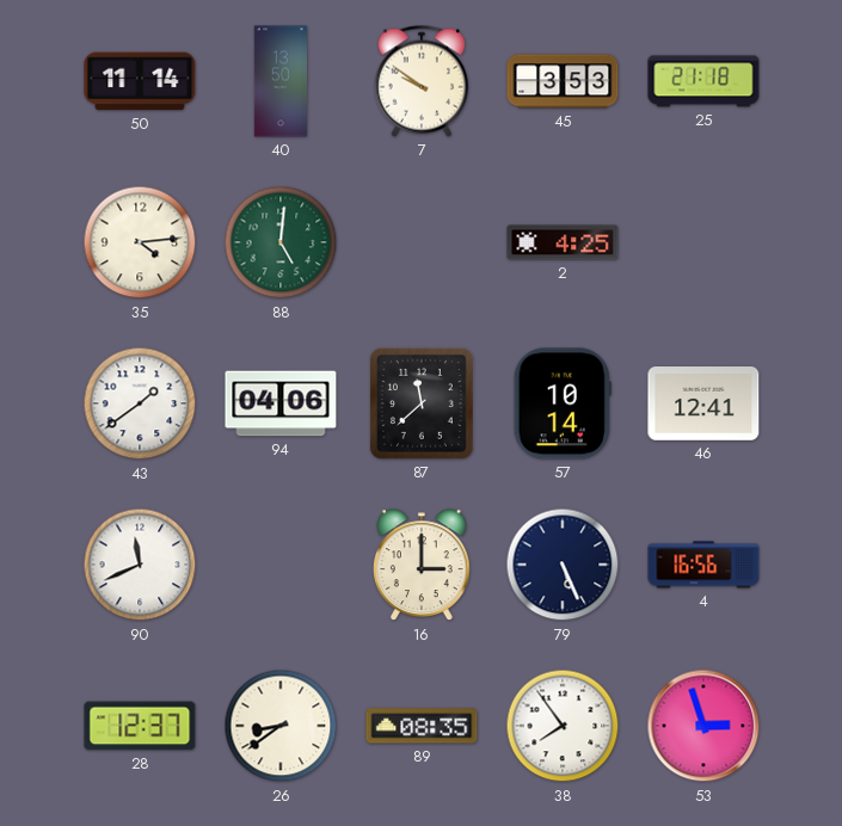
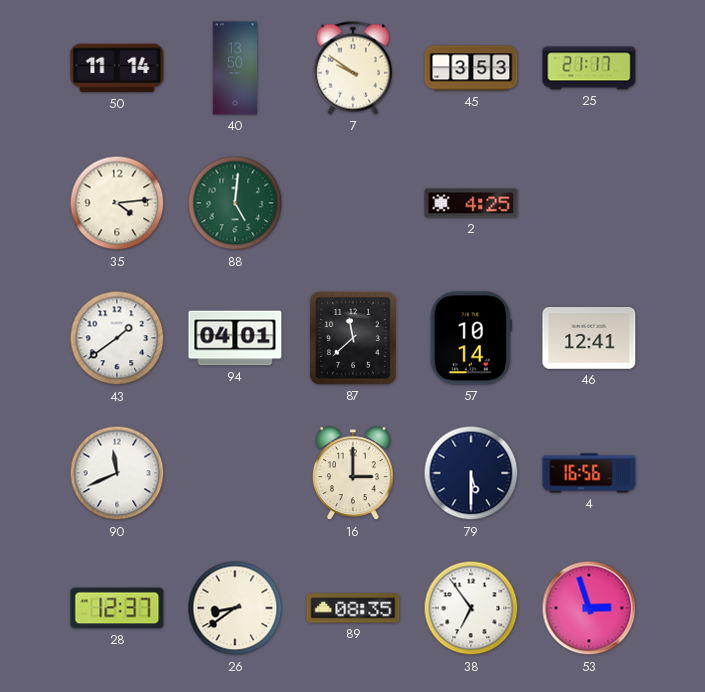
25: 21:18 -> 21:17 (589, 68)
94: 04:06 -> 04:01 (235, 338)
79: 5:26 -> 5:30 (471, 473)
38: 7:54 -> 6:54 (471, 608)
